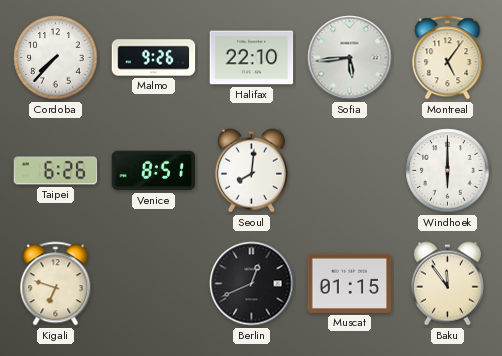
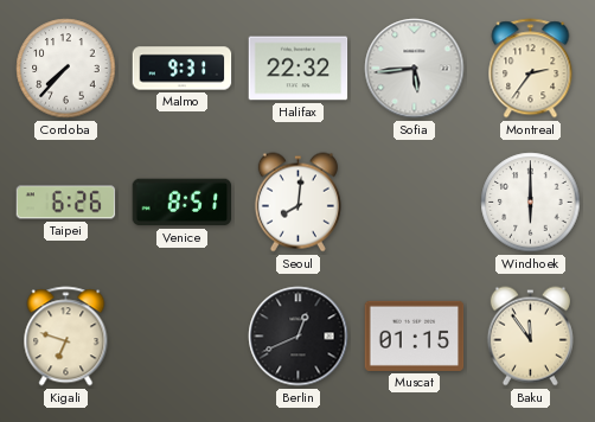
Malmo: 9:26 -> 9:31 (183, 69)
Halifax: 22:10 -> 22:32 (299, 69)
Montreal: 5:06 -> 2:36 (531, 69)
